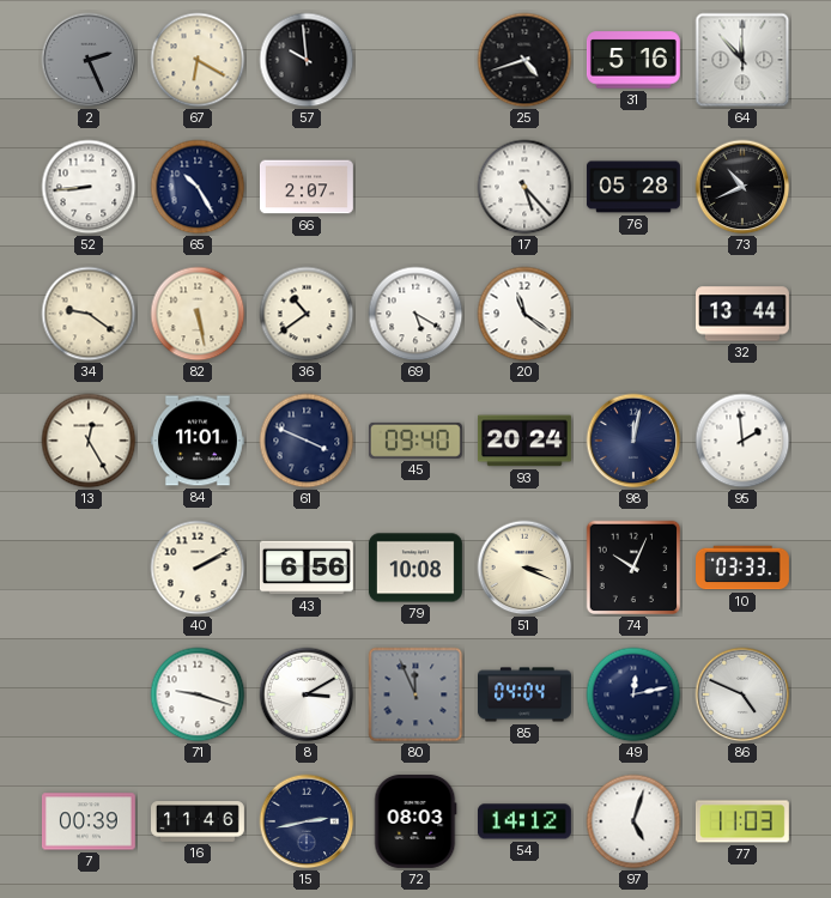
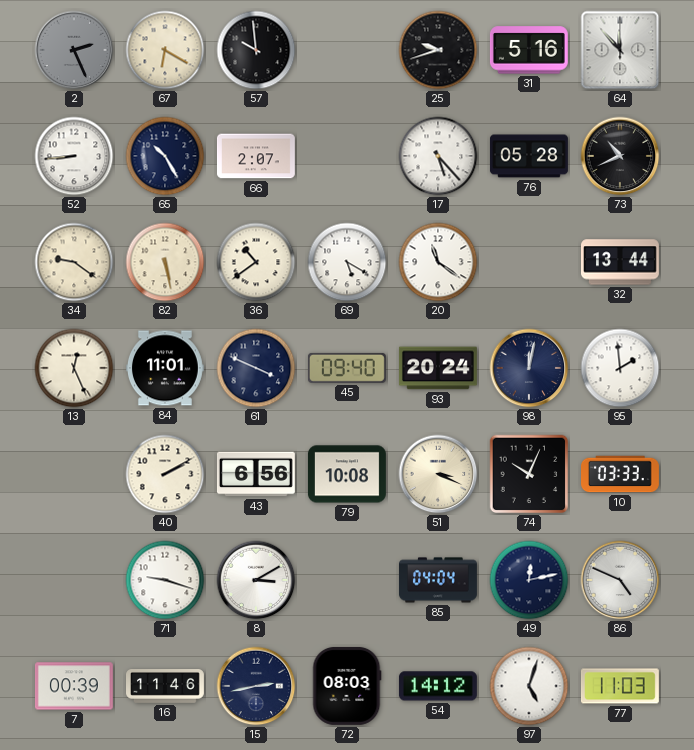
25: 4:42 -> 9:42 (438, 50)
13: 12:25 -> 12:26 (74, 368)
80: 11:56 -> none (415, 694)
